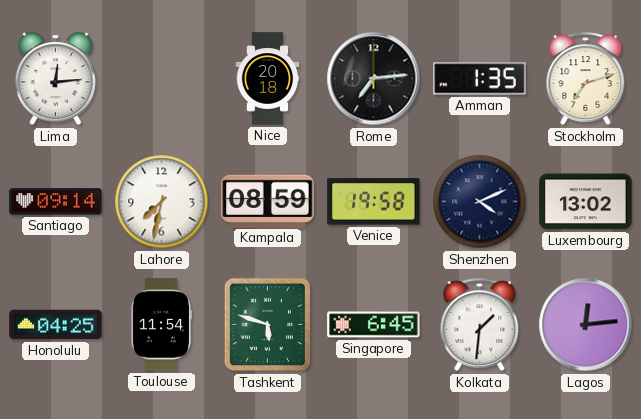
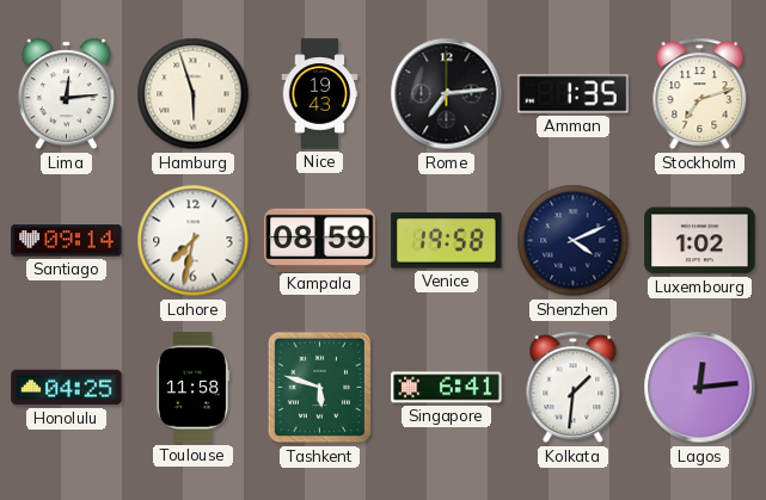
Hamburg: none -> 5:57 (194, 94)
Nice: 20:18 -> 19:43 (320, 94)
Luxembourg: 13:02 -> 1:02 (700, 241)
Toulouse: 11:54 -> 11:58 (192, 388)
Singapore: 6:45 -> 6:41 (447, 388)
